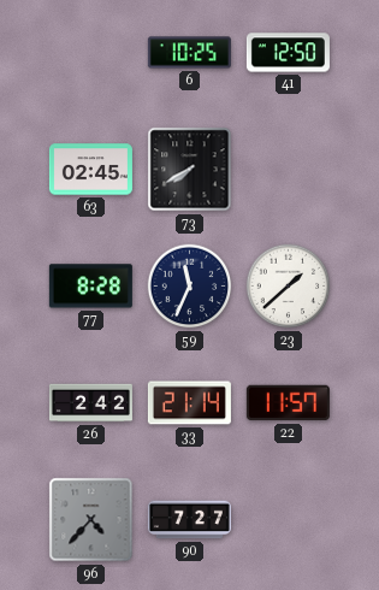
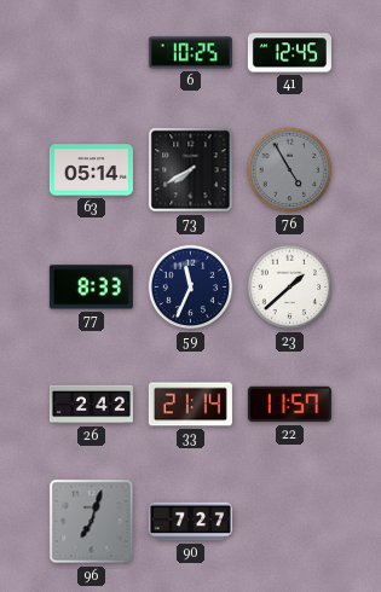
41: 12:50 -> 12:45 (289, 53)
63: 02:45 -> 05:14 (91, 170)
76: none -> 4:55 (290, 170)
77: 8:28 -> 8:33 (91, 288)
96: 4:37 -> 7:03 (92, 522)
